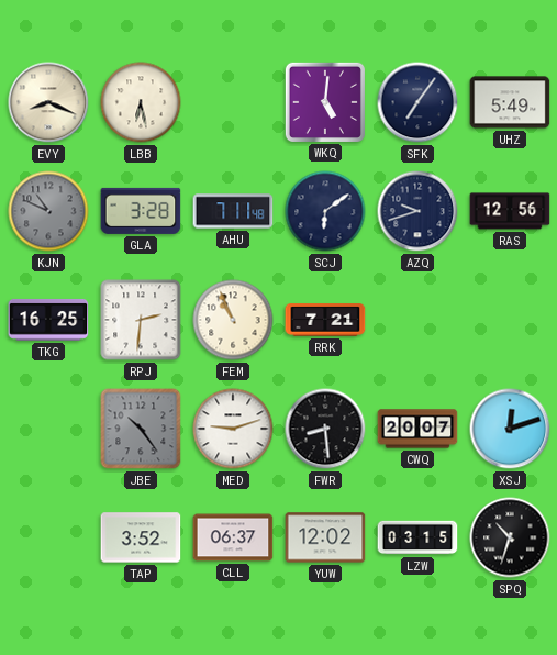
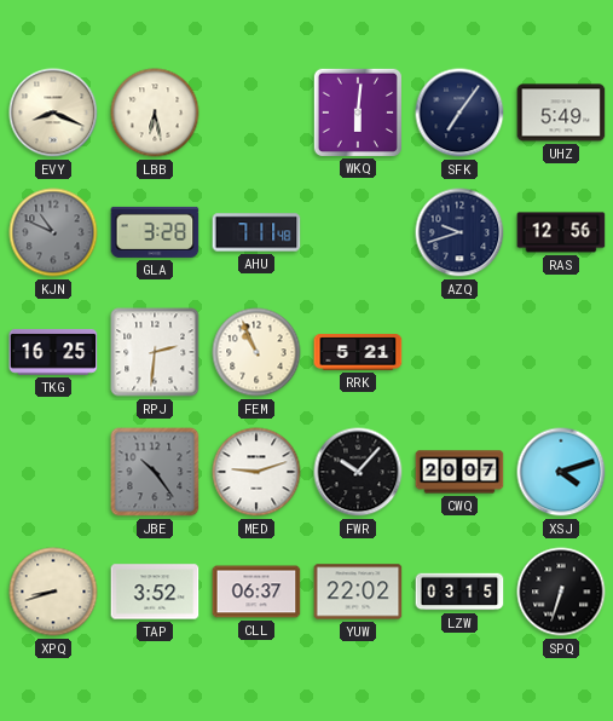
WKQ: 5:01 -> 6:01 (358, 113)
SCJ: 6:09 -> none (325, 211)
RRK: 7:21 -> 5:21 (358, 352)
FWR: 8:29 -> 10:07 (358, 472)
XSJ: 12:12 -> 4:12 (561, 472)
XPQ: none -> 8:42 (53, 592)
YUW: 12:02 -> 22:02 (358, 592)
SPQ: 10:33 -> 6:33 (561, 592)
